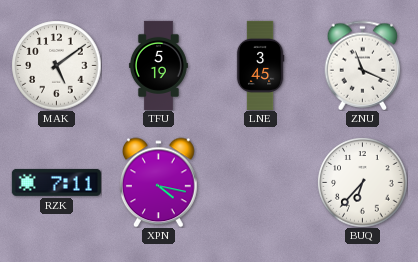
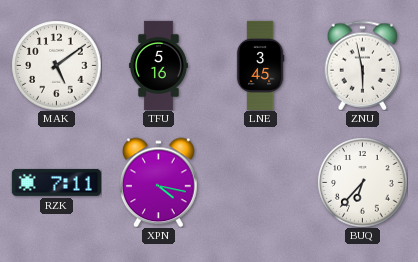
TFU: 5:19 -> 5:16 (158, 65)
ZNU: 11:19 -> 5:58 (363, 65)
